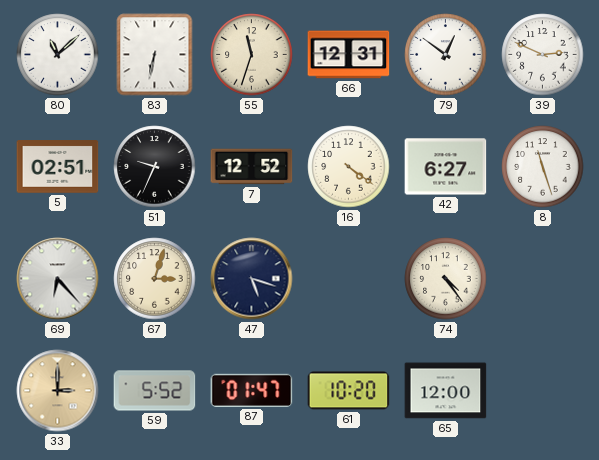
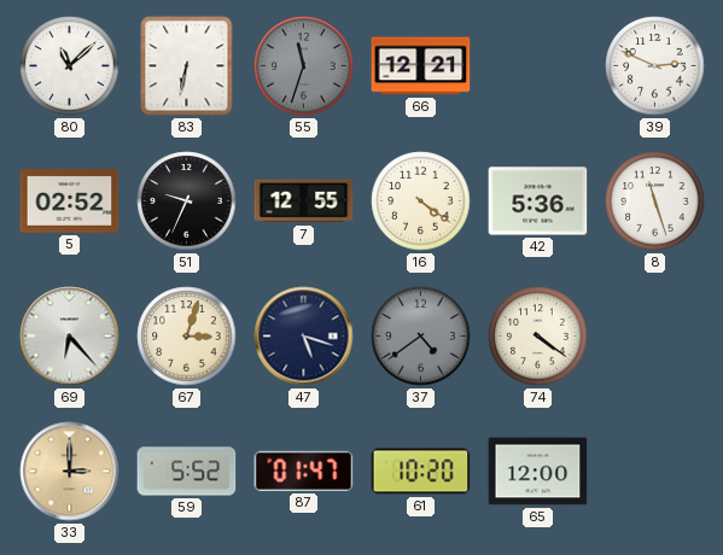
55 dial: cream -> grey (304, 66)
66: 12:31 -> 12:21 (421, 66)
79: 12:51 -> none (446, 55)
5: 02:51 -> 02:52 (70, 201)
7: 12:52 -> 12:55 (304, 201)
42: 6:27 -> 5:36 (538, 201)
37: none -> 4:39 (421, 337)
74: 4:24 -> 4:21 (538, 337)
